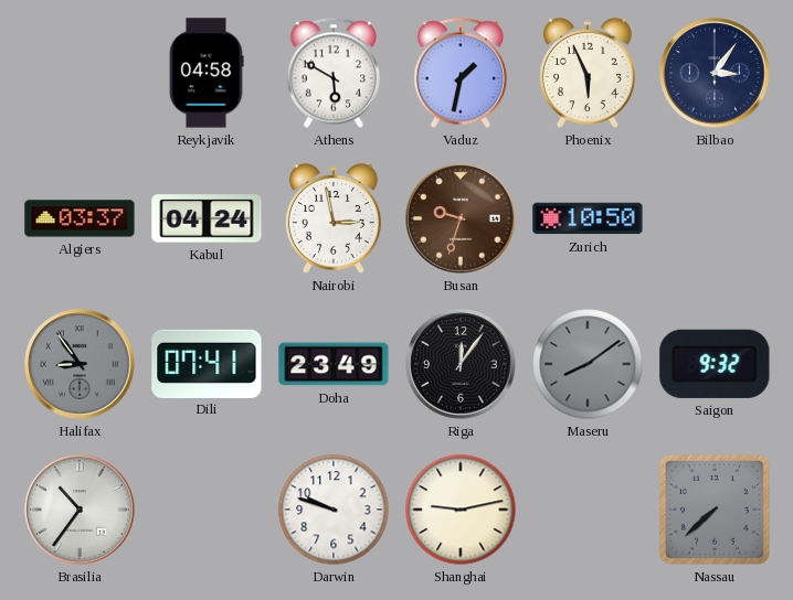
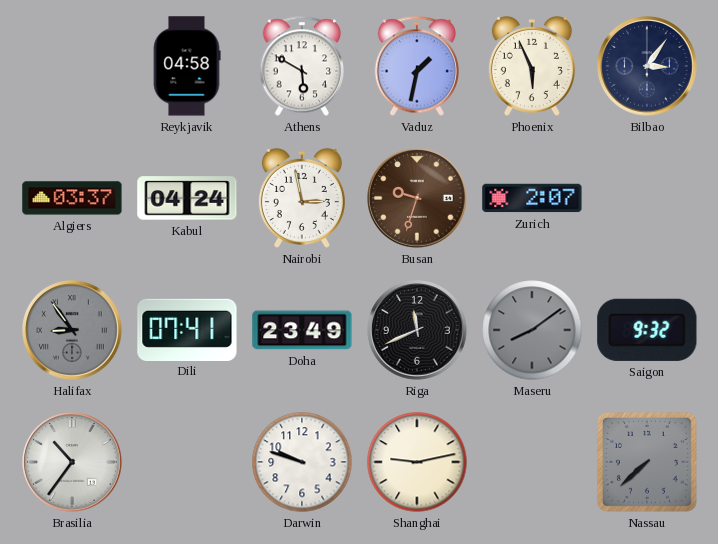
Zurich: 10:50 -> 2:07 (532, 198)
Riga: 12:06 -> 11:41 (417, 330)
